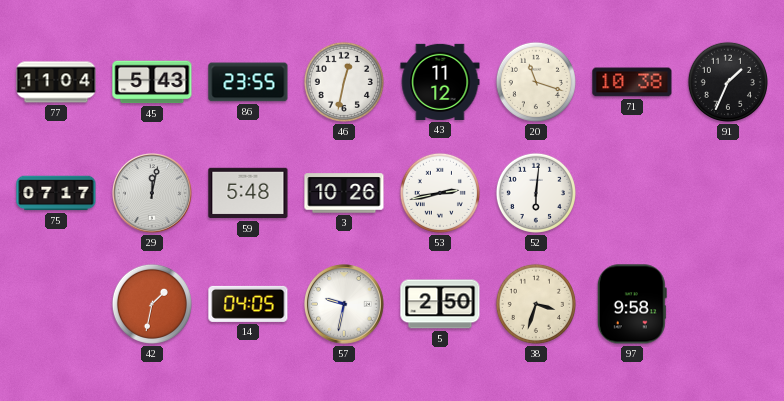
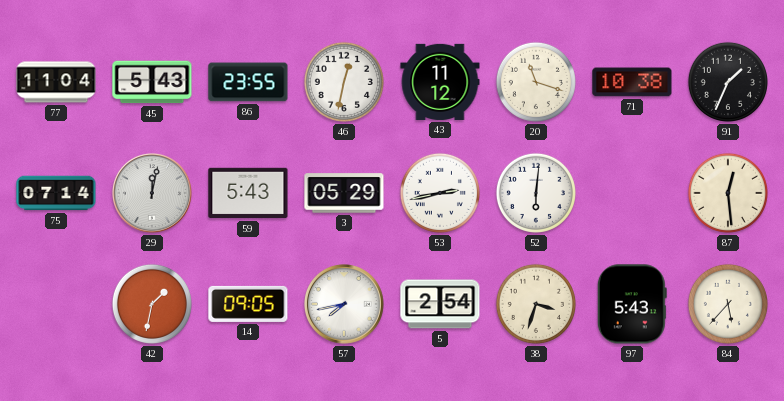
75: 07:17 -> 07:14 (56, 193)
59: 5:48 -> 5:43 (248, 193)
3: 10:26 -> 05:29 (344, 193)
87: none -> 12:29 (728, 193)
14: 04:05 -> 09:05 (248, 304)
57: 9:32 -> 7:43 (344, 304)
5: 2:50 -> 2:54 (440, 304)
97: 9:58 -> 5:43 (632, 304)
84: none -> 5:37 (728, 304)
